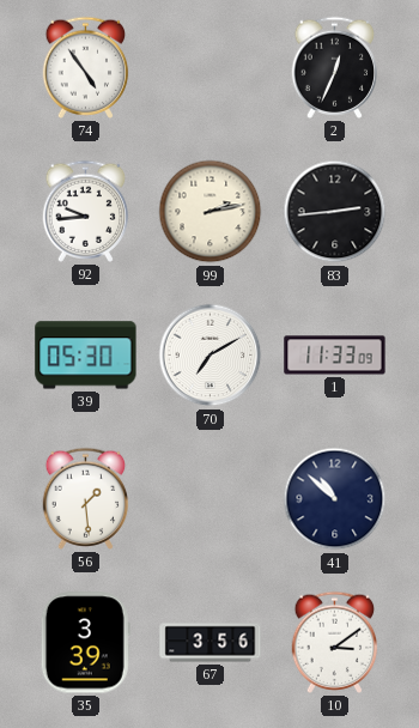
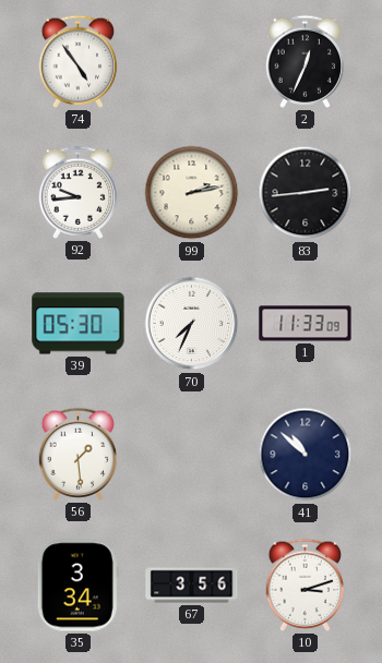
70: 7:10 -> 7:34 (192, 324)
35: 3:39 -> 3:34 (77, 586)
10: 3:09 -> 3:12 (306, 584)
